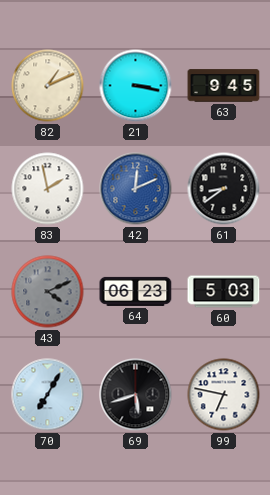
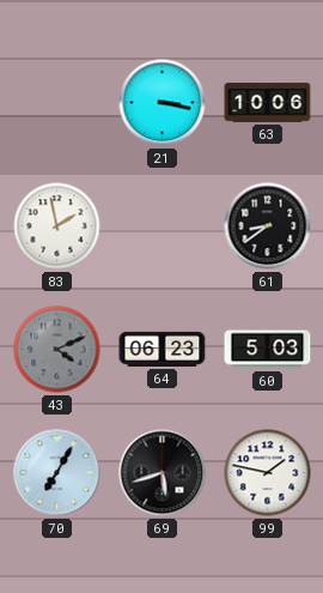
82: 1:11 -> none (48, 86)
63: 9:45 -> 10:06 (268, 103)
42: 12:11 -> none (136, 189)
99: 6:47 -> 1:47 (268, 473)
